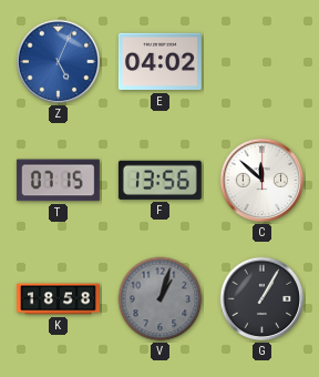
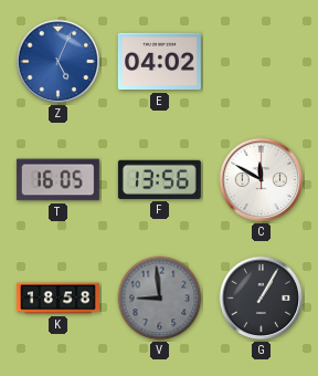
T: 07:15 -> 16:05 (57, 180)
C: 11:52 -> 11:50 (262, 180)
V: 1:03 -> 8:59 (160, 299)
